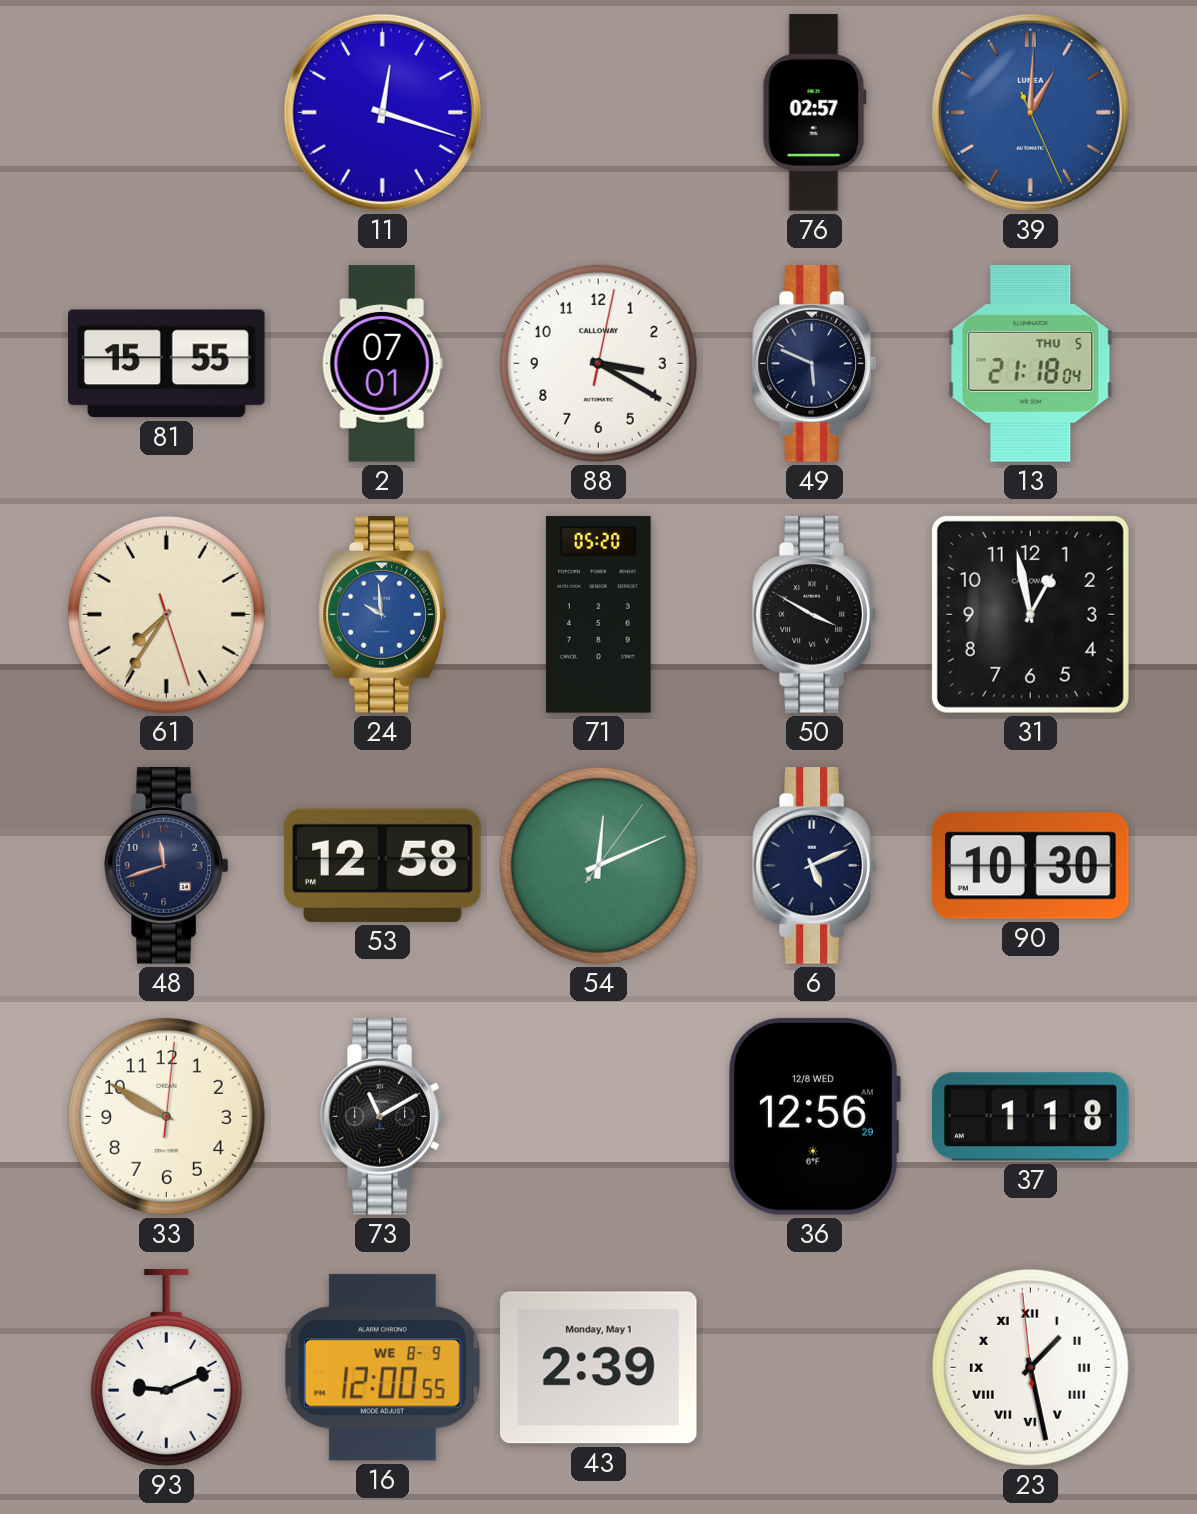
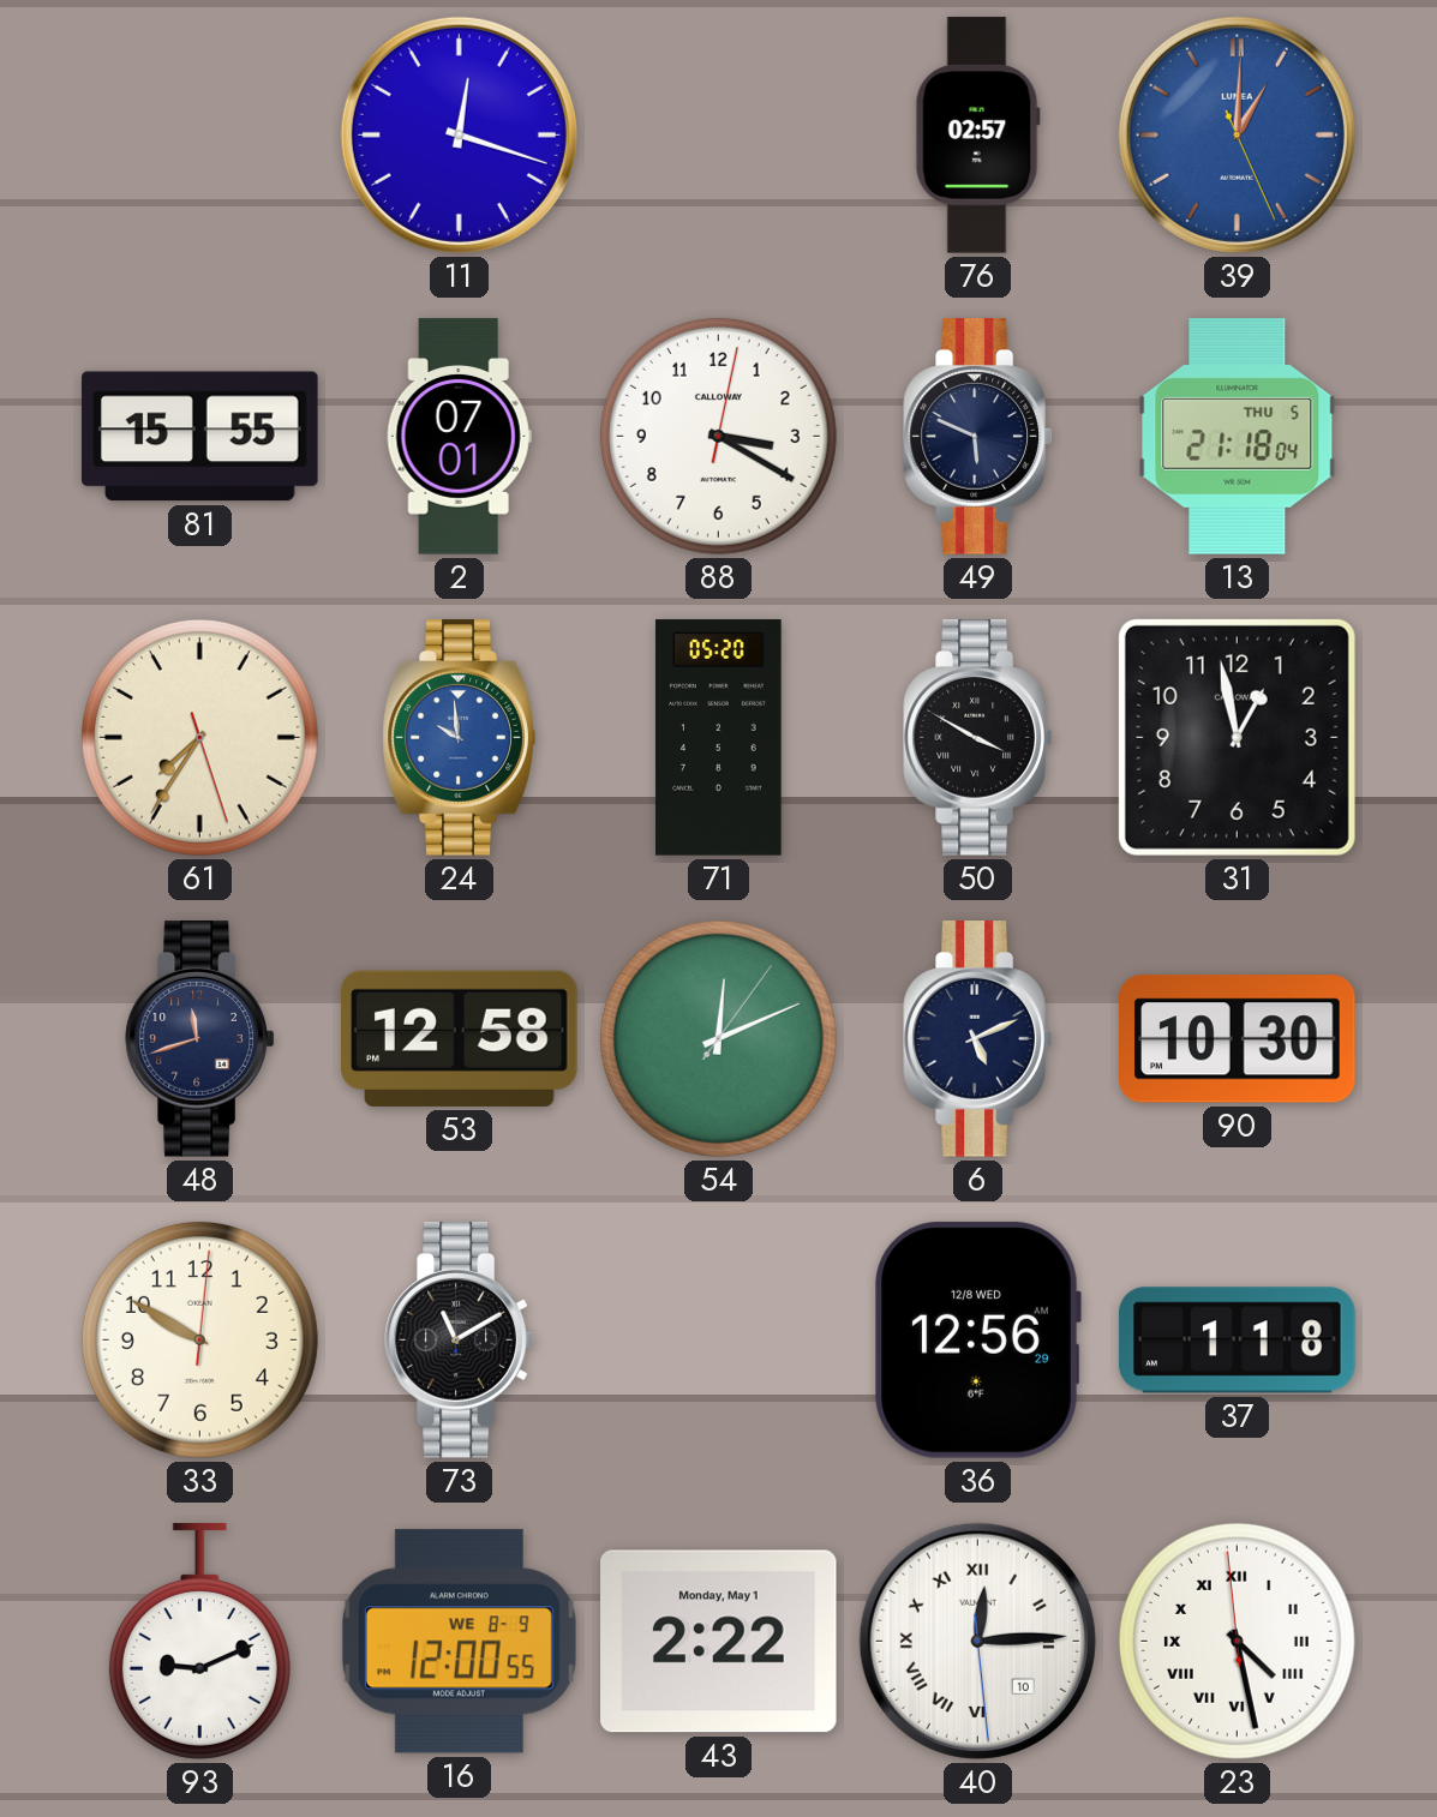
43: 2:39 -> 2:22 (719, 1642)
40: none -> 12:14 (977, 1641)
23: 1:27 -> 4:27 (1237, 1641)
